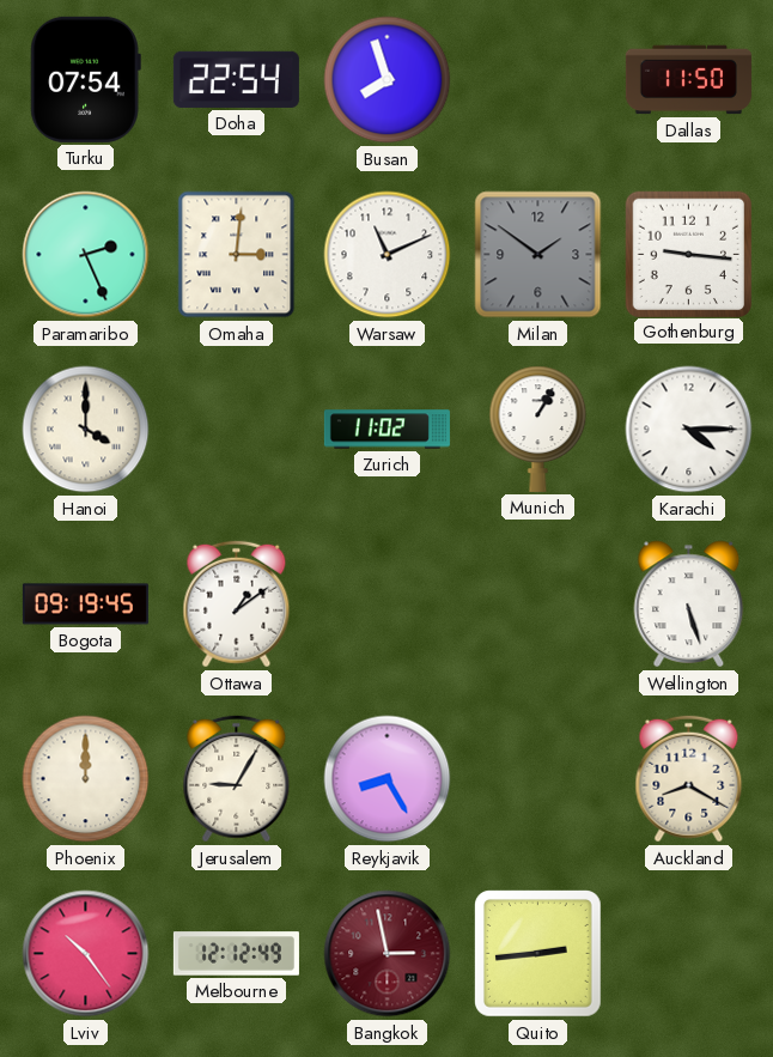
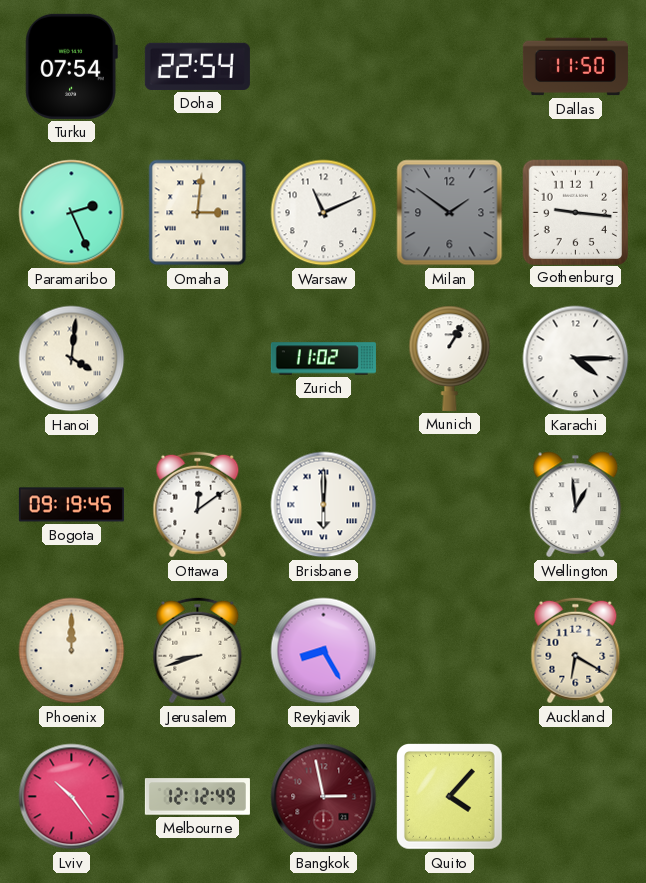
Busan: 7:57 -> none (388, 80)
Hanoi: 4:00 -> 4:01 (72, 359)
Ottawa: 1:09 -> 12:09 (198, 505)
Brisbane: none -> 6:00 (324, 505)
Wellington: 5:27 -> 12:59 (576, 505)
Jerusalem: 9:05 -> 8:42 (198, 651)
Auckland: 8:20 -> 6:20 (576, 651)
Quito: 2:44 -> 4:07 (450, 797)
